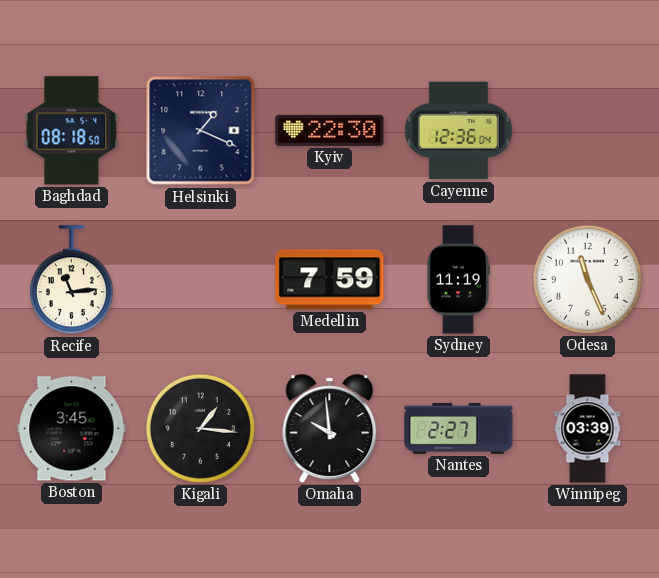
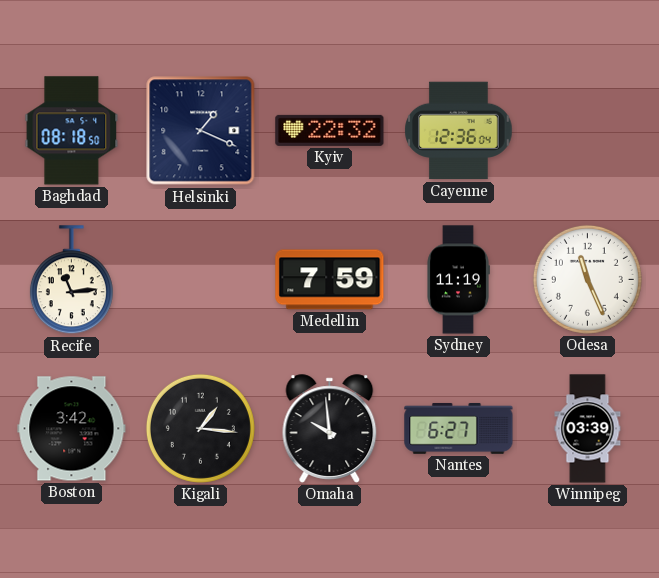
Kyiv: 22:30 -> 22:32 (330, 130)
Boston: 3:45 -> 3:42 (72, 429)
Nantes: 2:27 -> 6:27 (459, 428)
